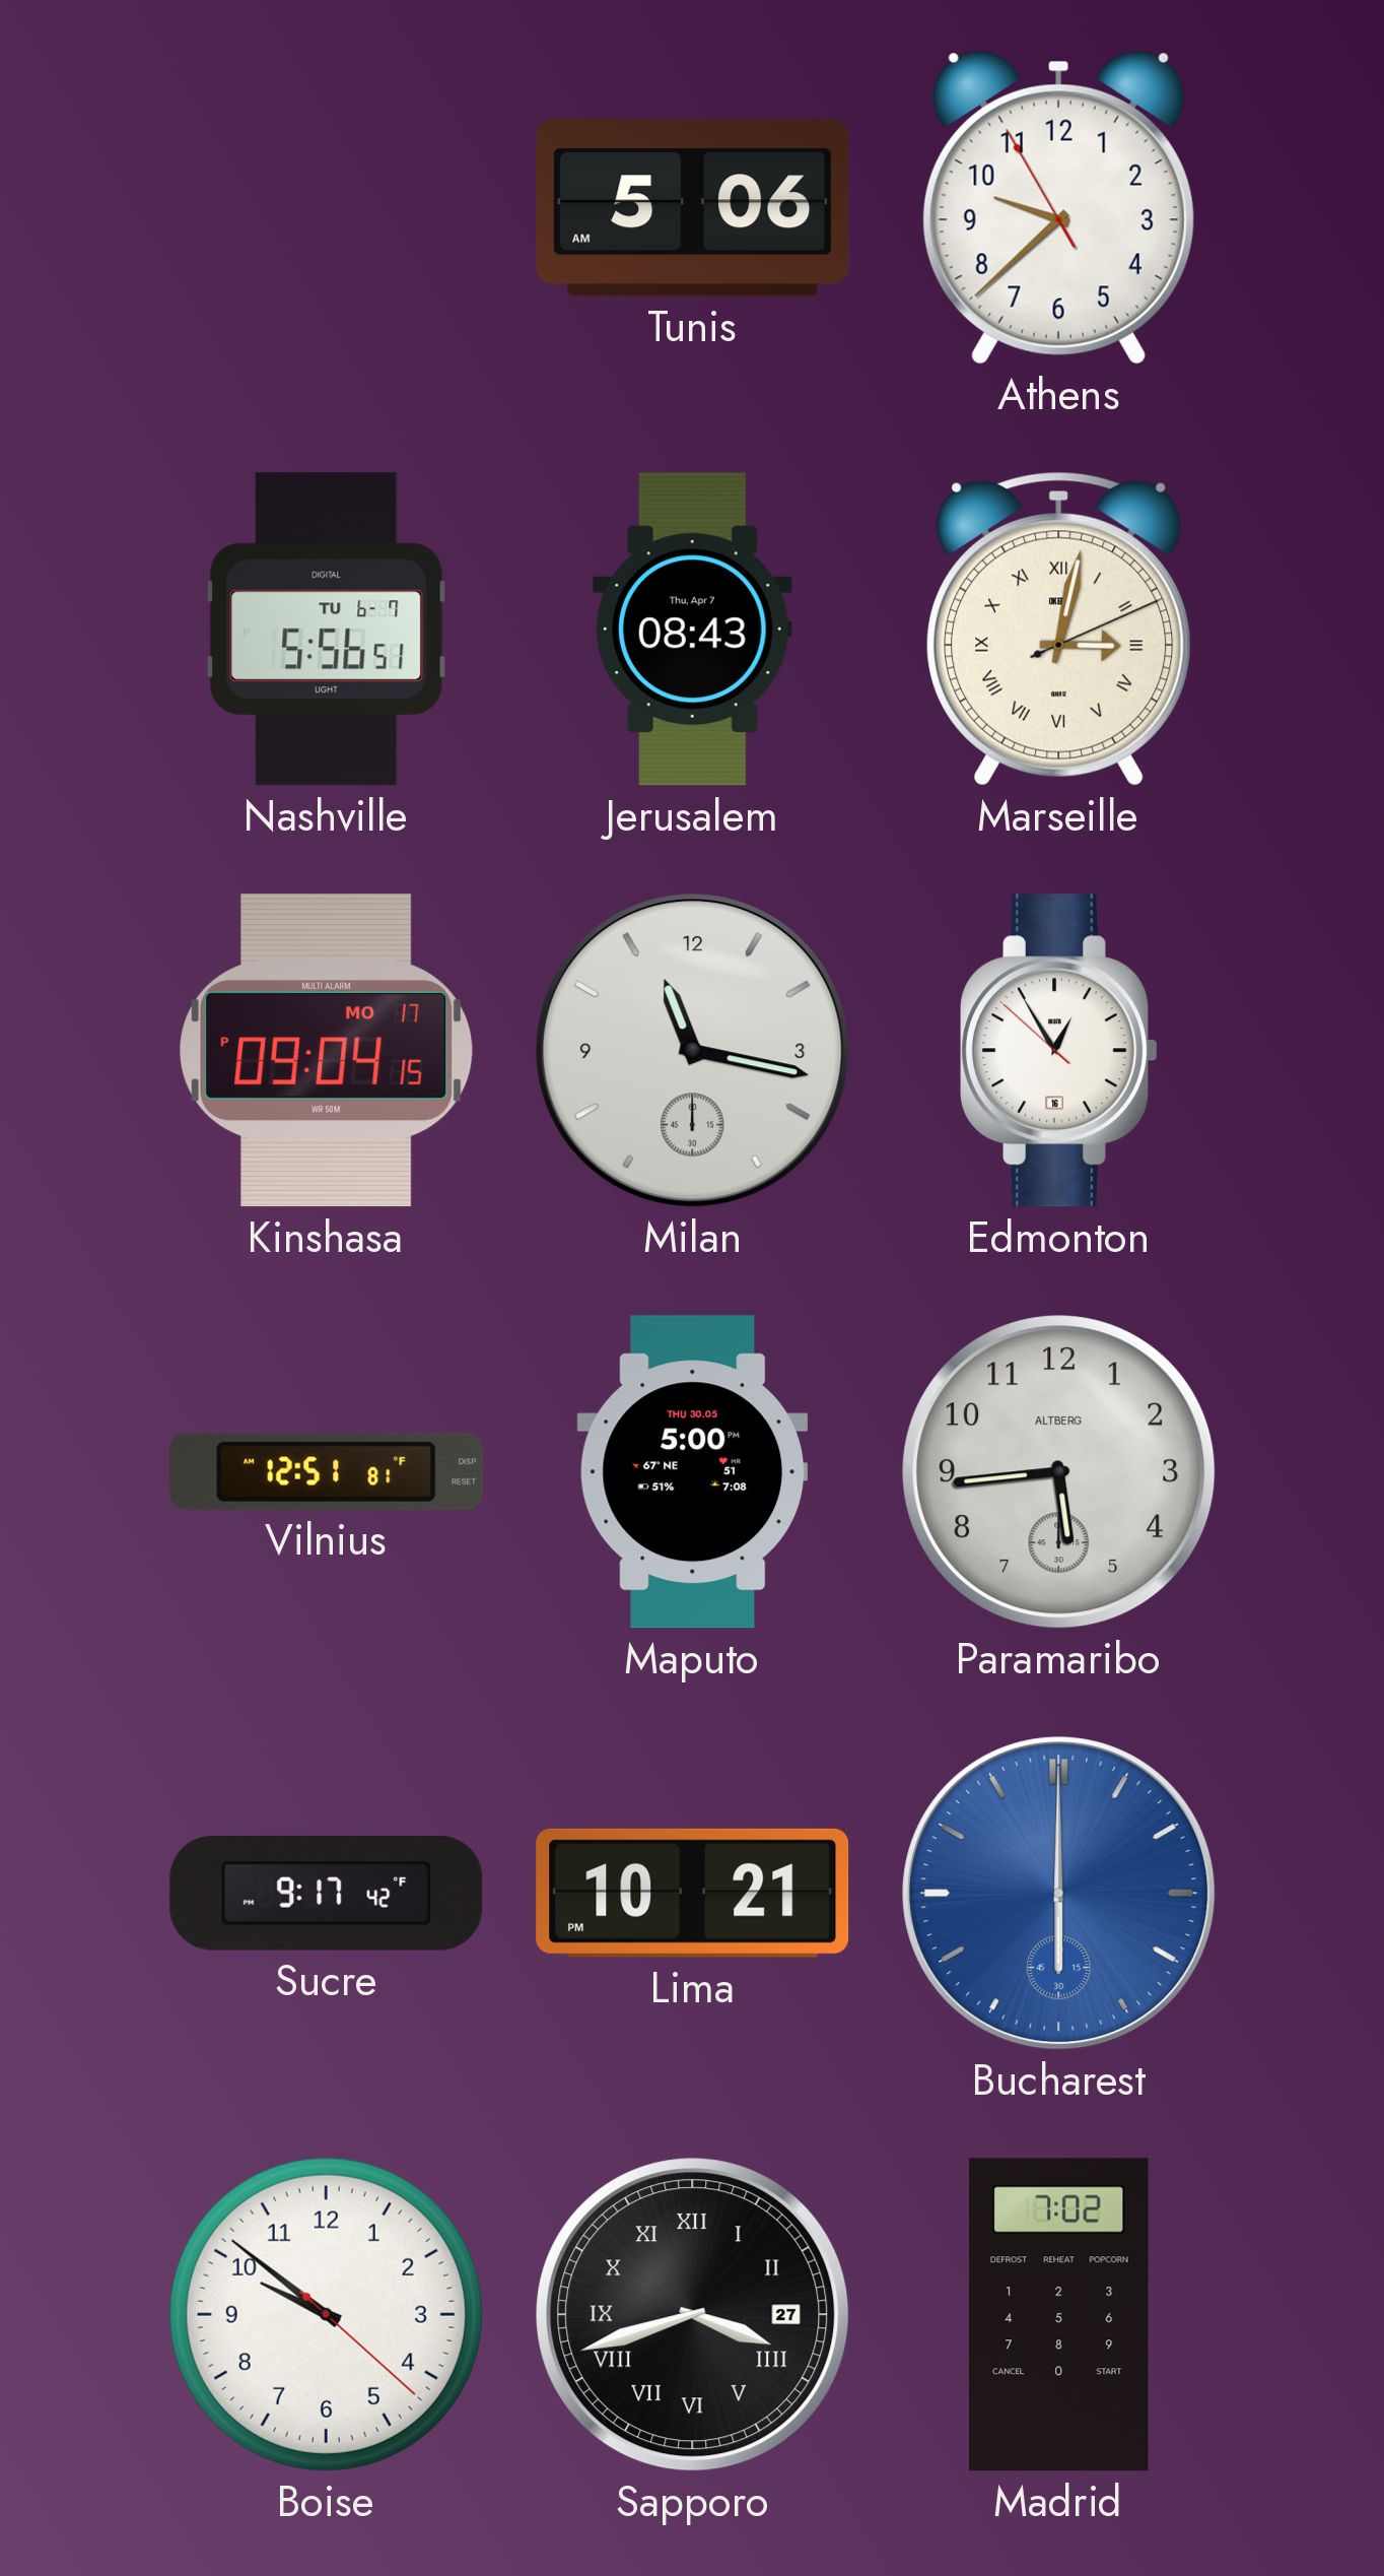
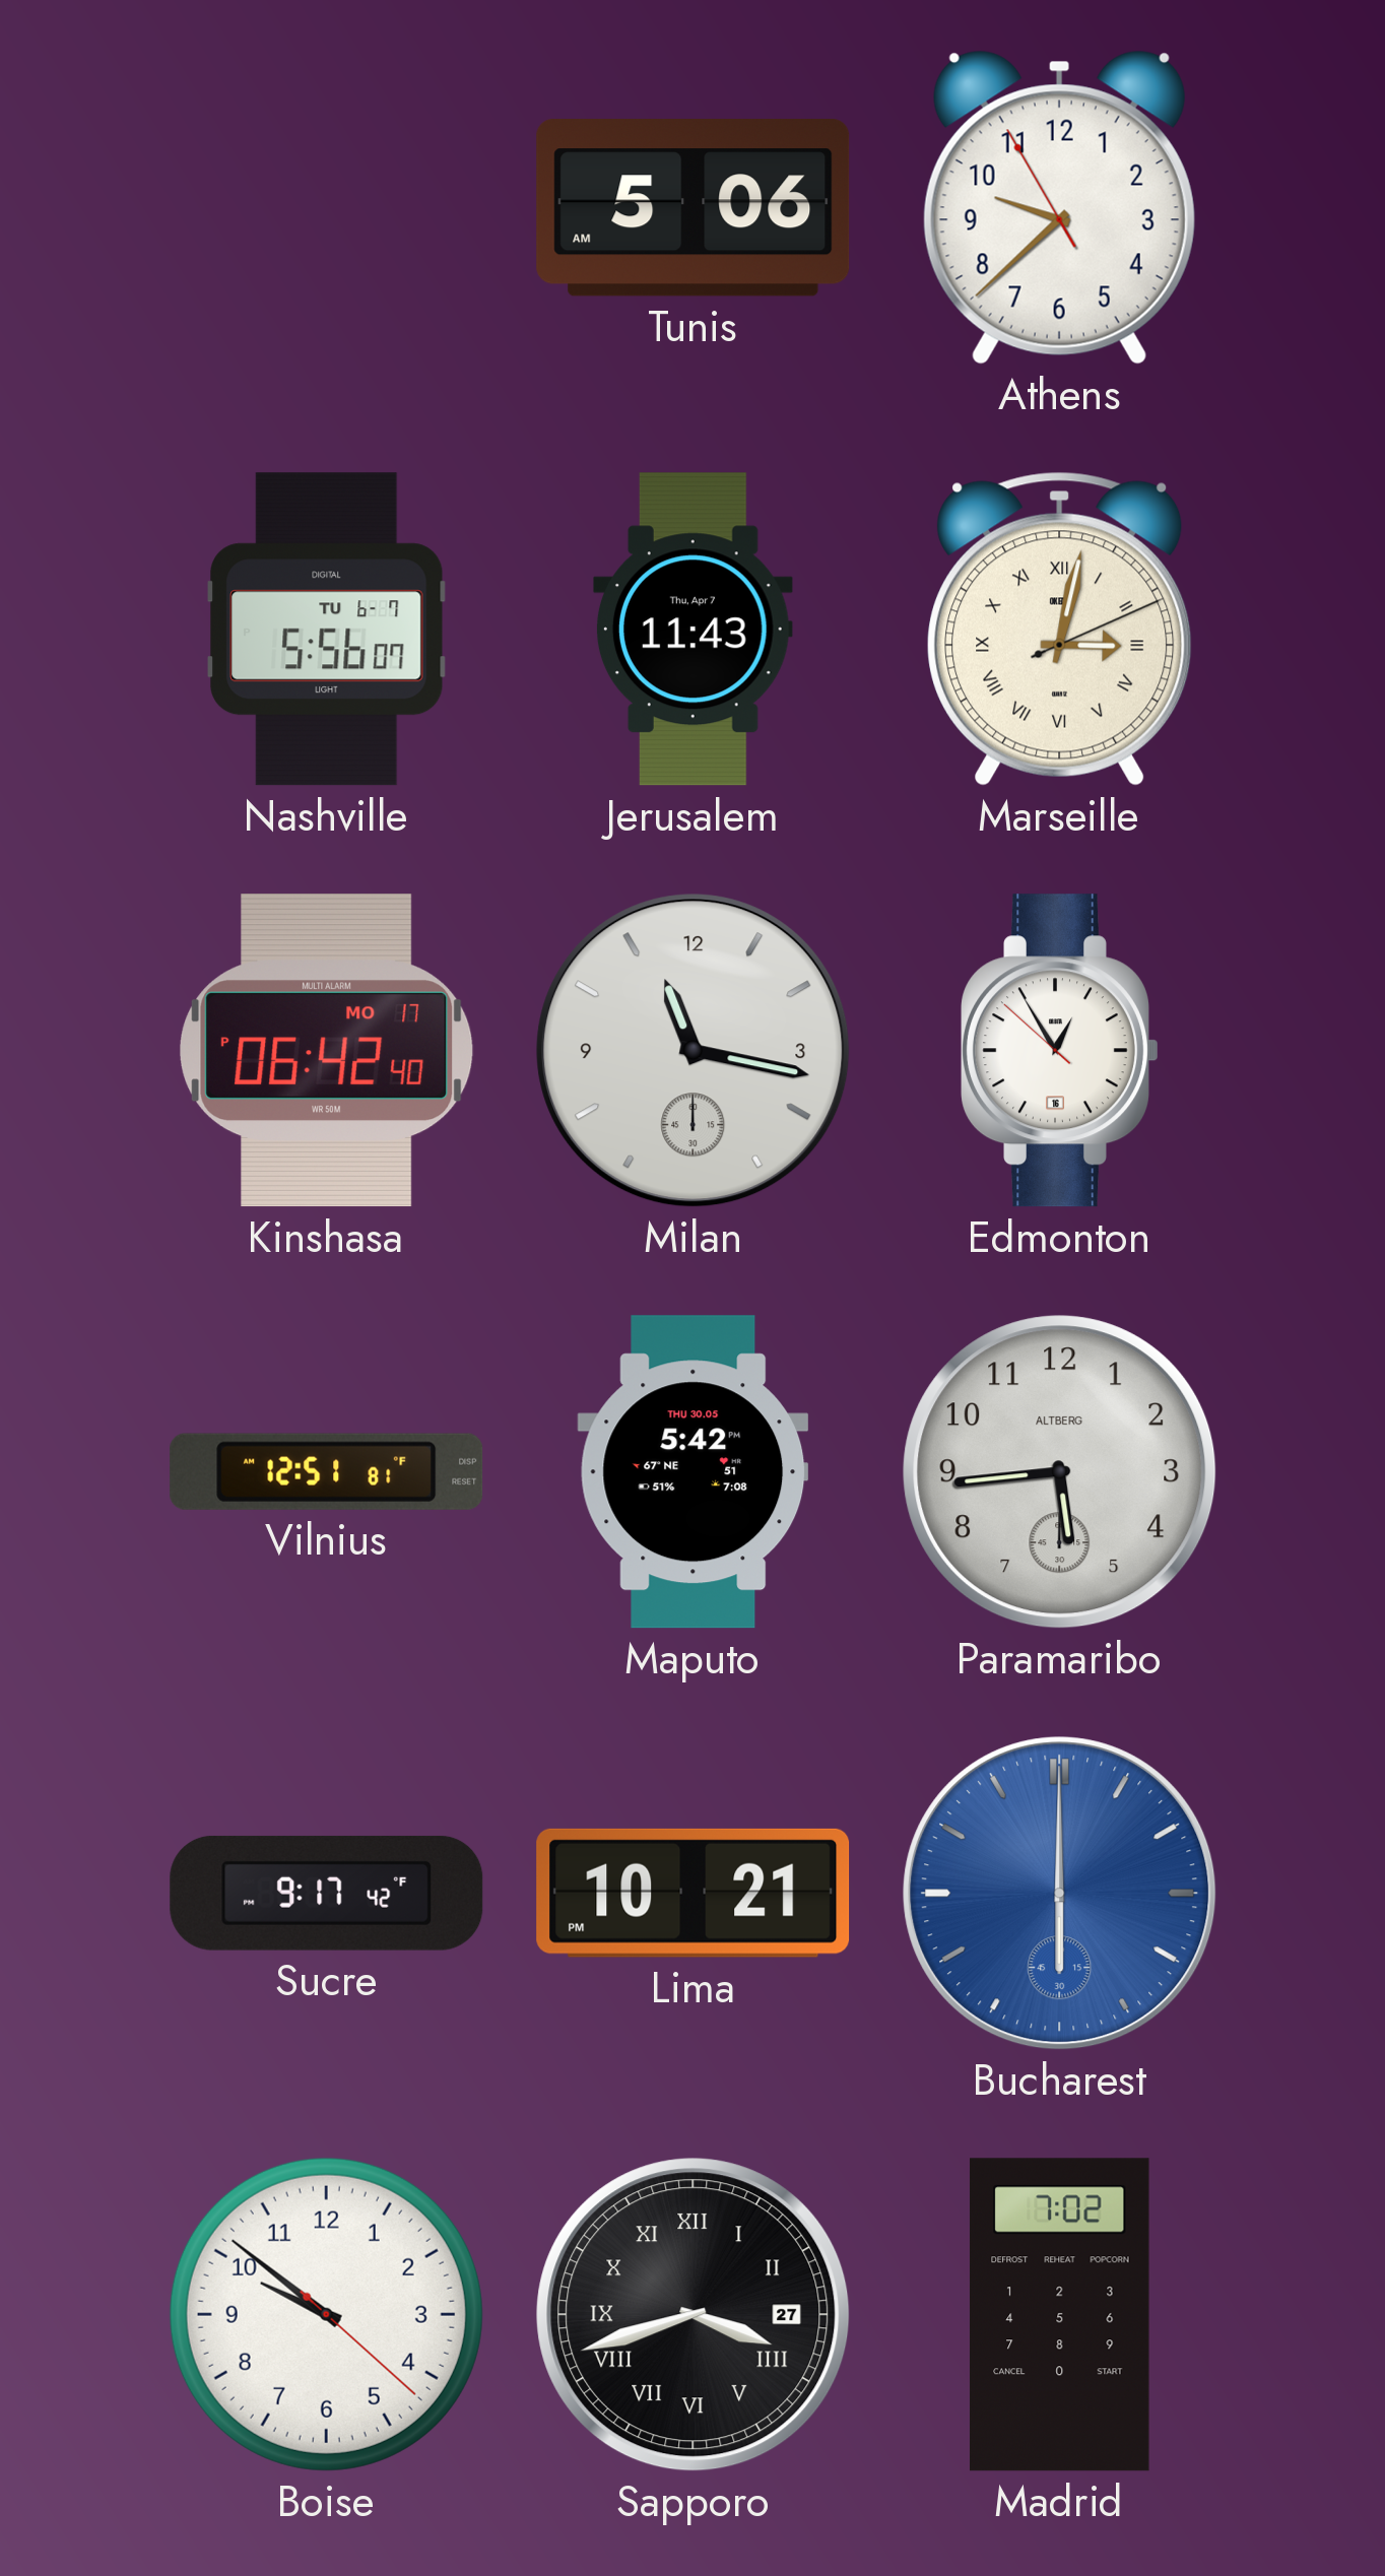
Nashville: 5:56:51 -> 5:56:07 (327, 630)
Jerusalem: 08:43 -> 11:43 (692, 630)
Kinshasa: 09:04 -> 06:42 (327, 1051)
Maputo: 5:00 -> 5:42 (694, 1472)
